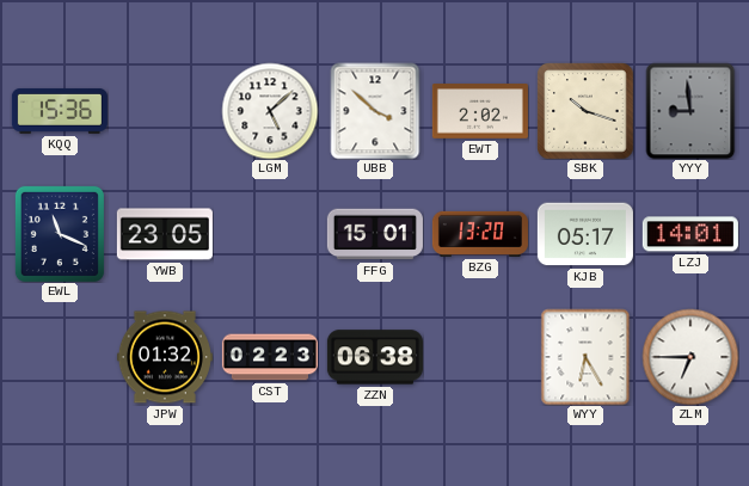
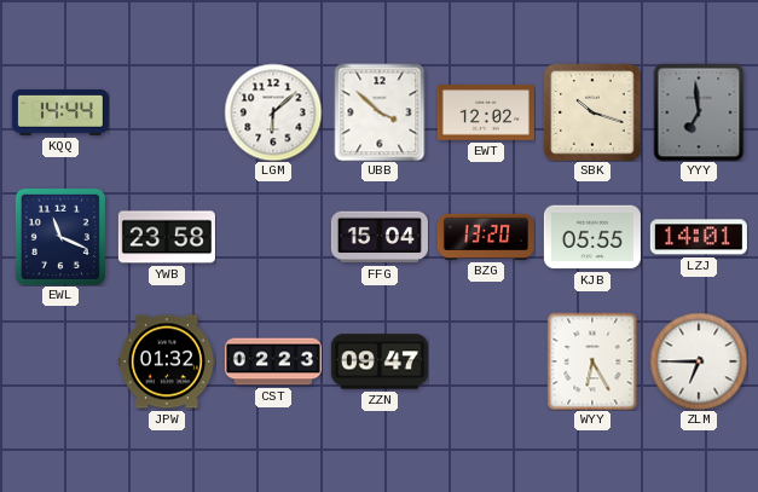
KQQ: 15:36 -> 14:44 (60, 112)
LGM: 5:08 -> 6:08 (273, 112)
EWT: 2:02 -> 12:02 (486, 112)
YYY: 8:59 -> 6:59 (699, 112)
YWB: 23:05 -> 23:58 (167, 237)
FFG: 15:01 -> 15:04 (380, 237)
KJB: 05:17 -> 05:55 (592, 237)
ZZN: 06:38 -> 09:47 (380, 361)
